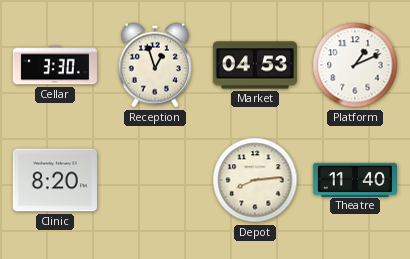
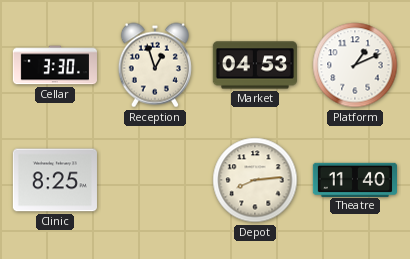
Clinic: 8:20 -> 8:25 (55, 180)
